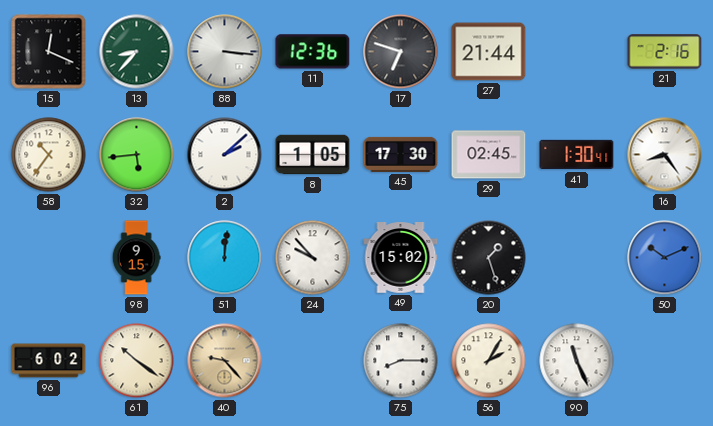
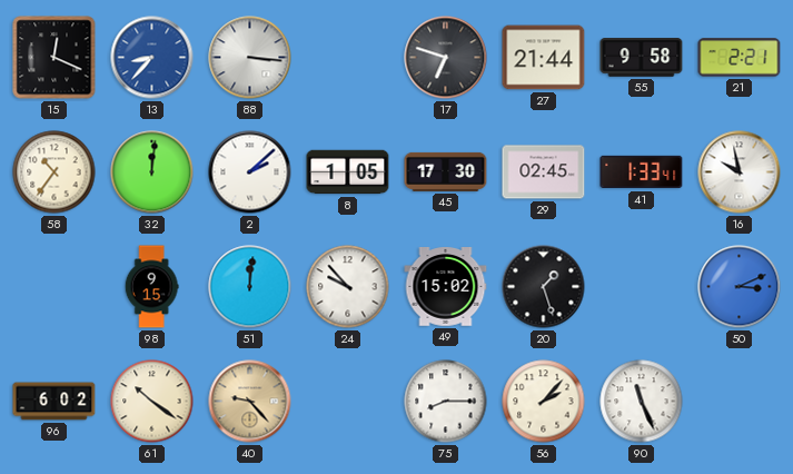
13 dial: green -> blue (152, 58)
11: 12:36 -> none (313, 52)
55: none -> 9:58 (642, 58)
21: 2:16 -> 2:21 (740, 58)
32: 5:44 -> 12:01 (152, 172)
41: 1:30 -> 1:33 (642, 172)
16: 8:24 -> 9:58 (740, 172)
50: 10:11 -> 3:11 (740, 287)
56: 2:05 -> 2:07 (544, 402)
